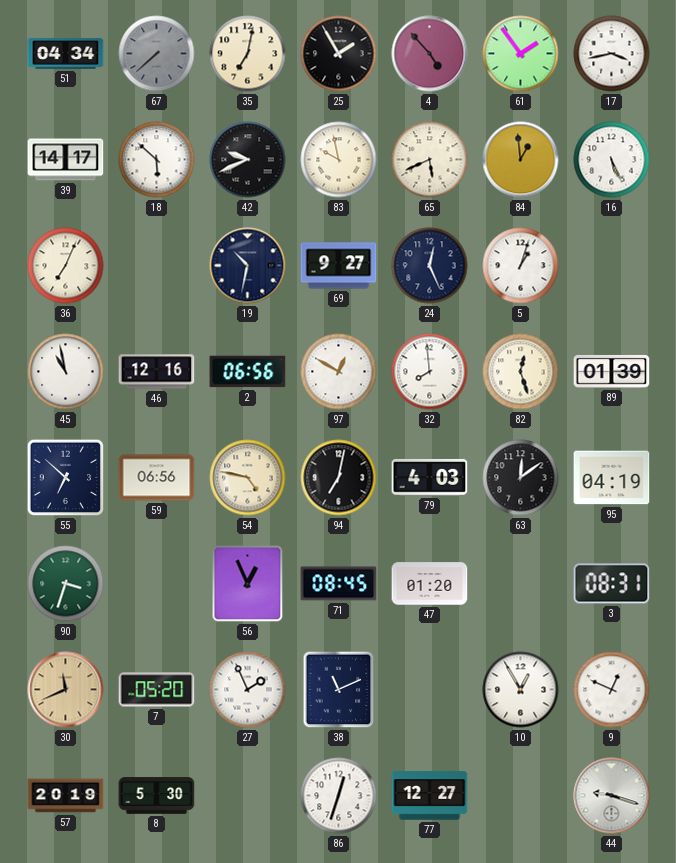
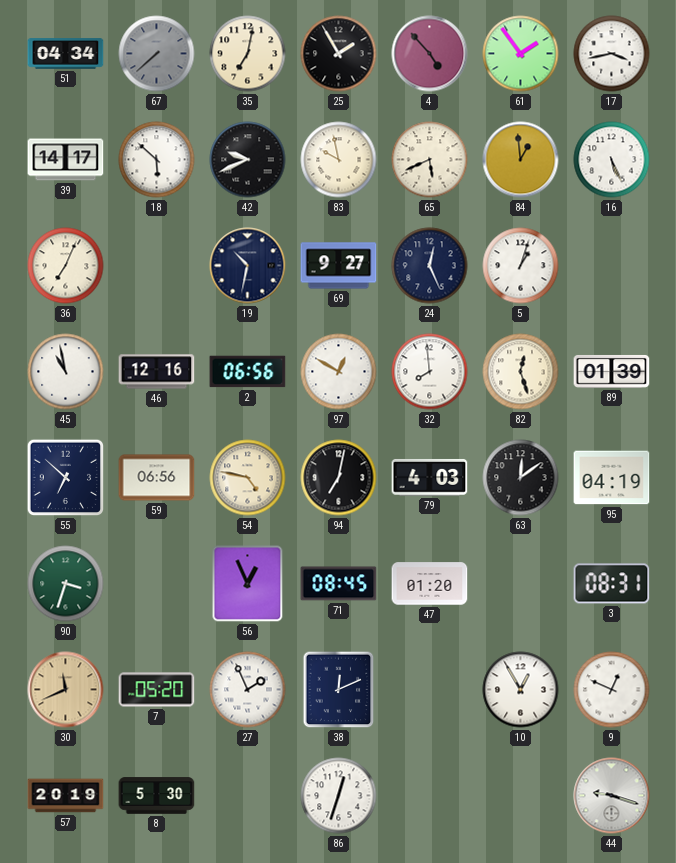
38: 11:11 -> 12:11 (339, 690)
77: 12:27 -> none (430, 796)
